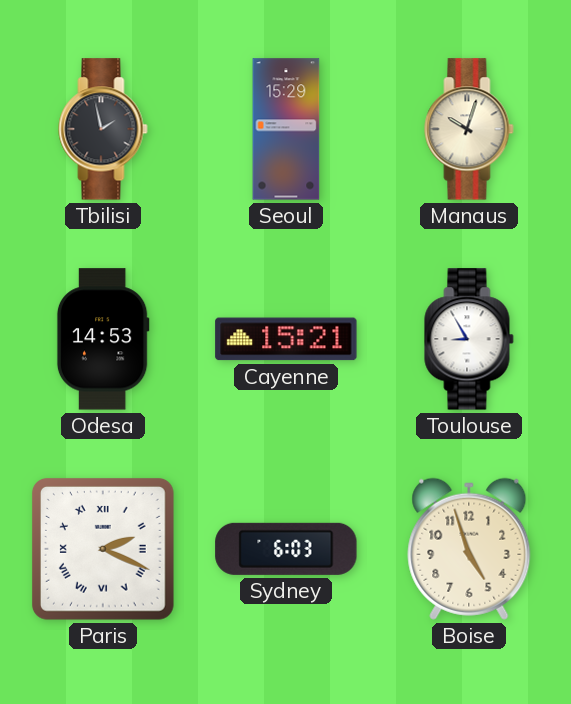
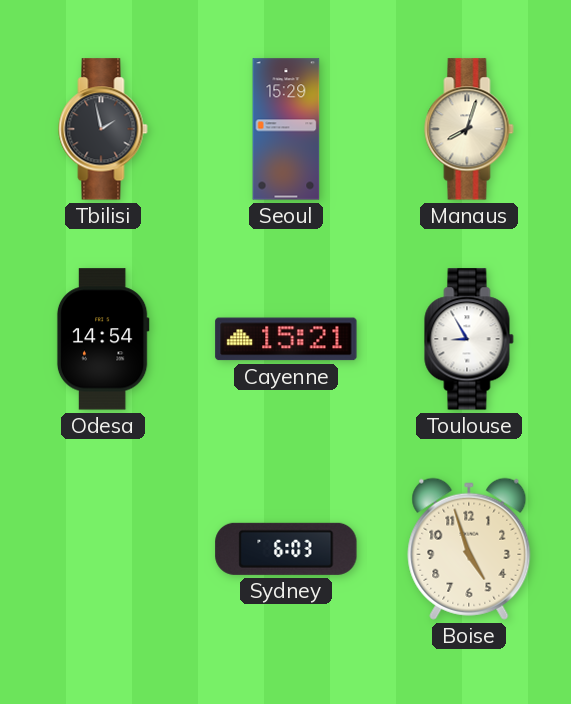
Manaus: 10:03 -> 8:03 (469, 129)
Odesa: 14:53 -> 14:54 (103, 339)
Paris: 2:19 -> none (103, 549)
